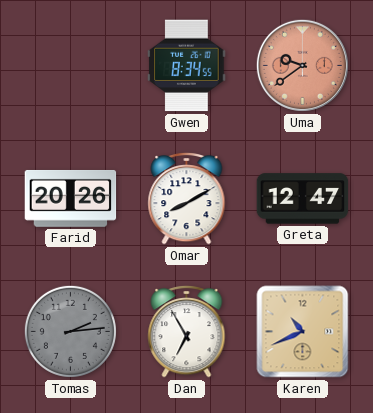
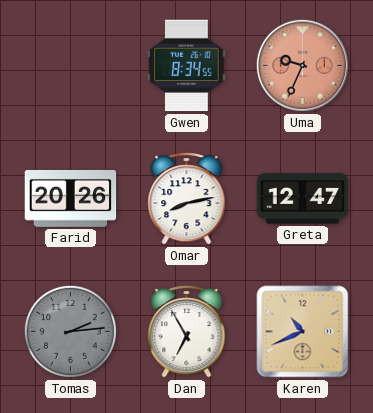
Uma: 9:39 -> 9:34 (302, 65)
Omar: 8:10 -> 8:13 (187, 198)
